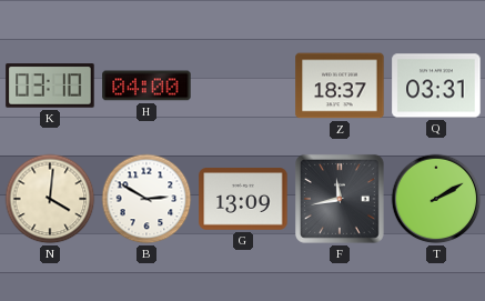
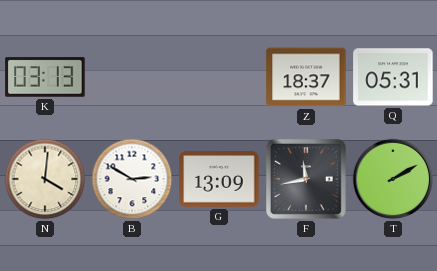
K: 03:10 -> 03:13 (45, 77)
H: 04:00 -> none (146, 86)
Q: 03:31 -> 05:31 (393, 77)
